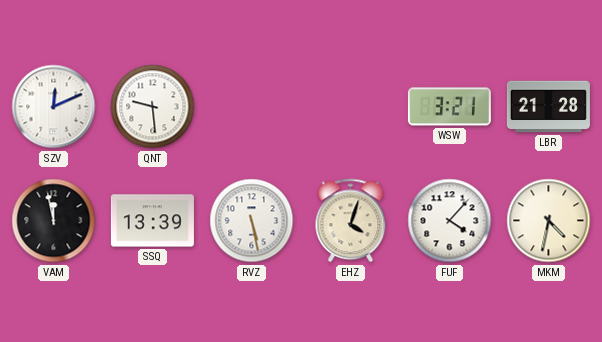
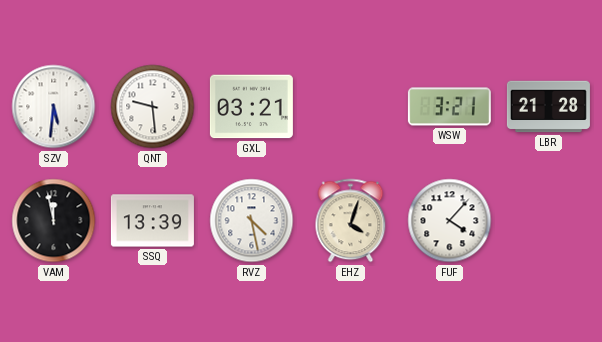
SZV: 12:11 -> 5:31 (54, 107)
GXL: none -> 03:21 (251, 107)
RVZ: 5:28 -> 4:28 (252, 221)
MKM: 4:32 -> none (549, 221)
